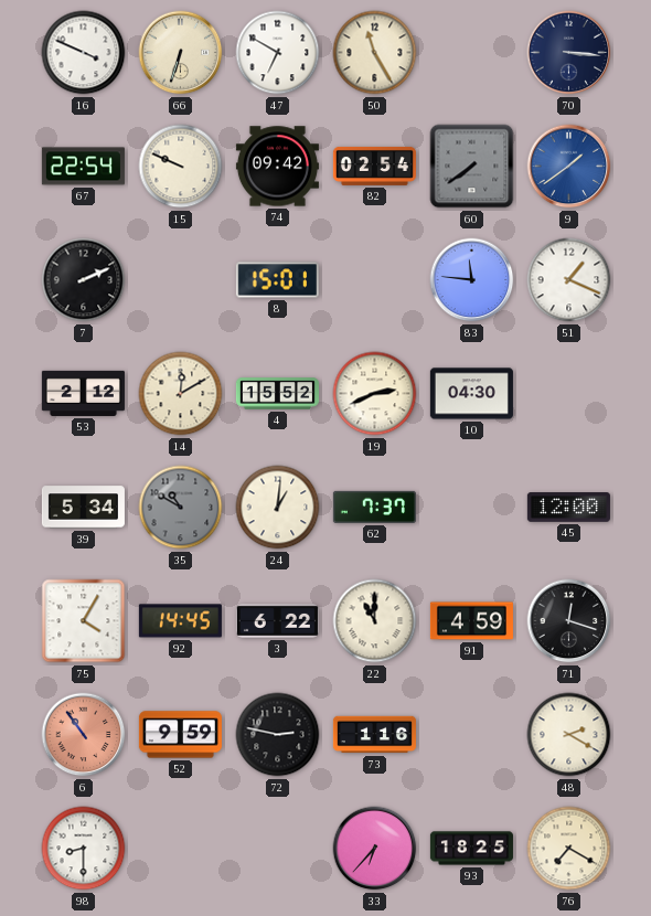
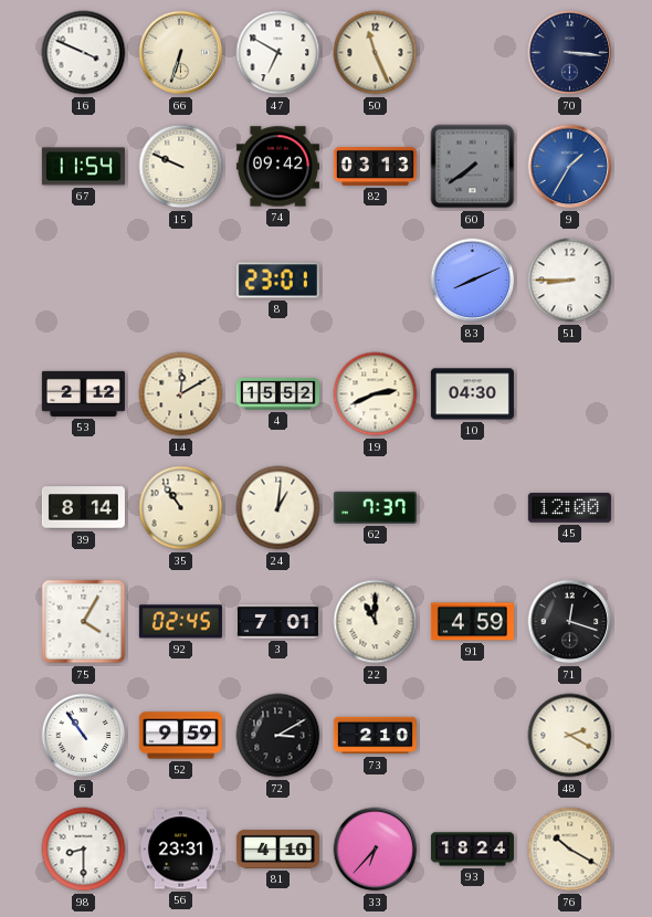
50: 11:25 -> 11:26 (376, 53)
67: 22:54 -> 11:54 (83, 167)
82: 02:54 -> 03:13 (375, 166)
9: 1:39 -> 1:35 (570, 167)
7: 2:11 -> none (84, 280)
8: 15:01 -> 23:01 (277, 281)
83: 11:46 -> 8:11 (473, 281)
51: 1:19 -> 8:45 (570, 281)
39: 5:34 -> 8:14 (83, 508)
35: 10:50 -> 10:54 (181, 508)
35 dial: grey -> cream (181, 508)
92: 14:45 -> 02:45 (180, 622)
3: 6:22 -> 7:01 (277, 622)
6 dial: salmon -> white (84, 736)
72: 2:47 -> 3:10 (278, 736)
73: 1:16 -> 2:10 (375, 736)
56: none -> 23:31 (180, 850)
81: none -> 4:10 (277, 849)
93: 18:25 -> 18:24 (472, 850)
76: 7:20 -> 10:20 (570, 850)
